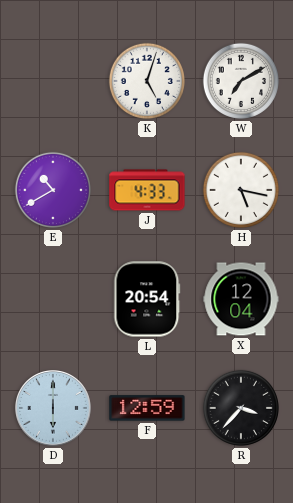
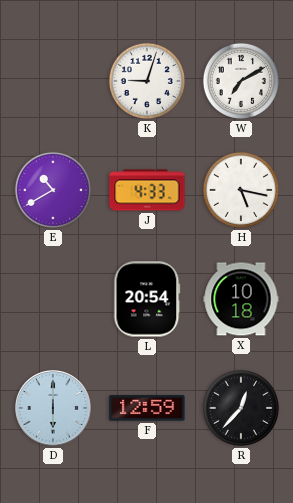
K: 5:03 -> 9:03 (147, 81)
X: 12:04 -> 10:18 (241, 299)
R: 3:37 -> 12:37 (241, 408)
